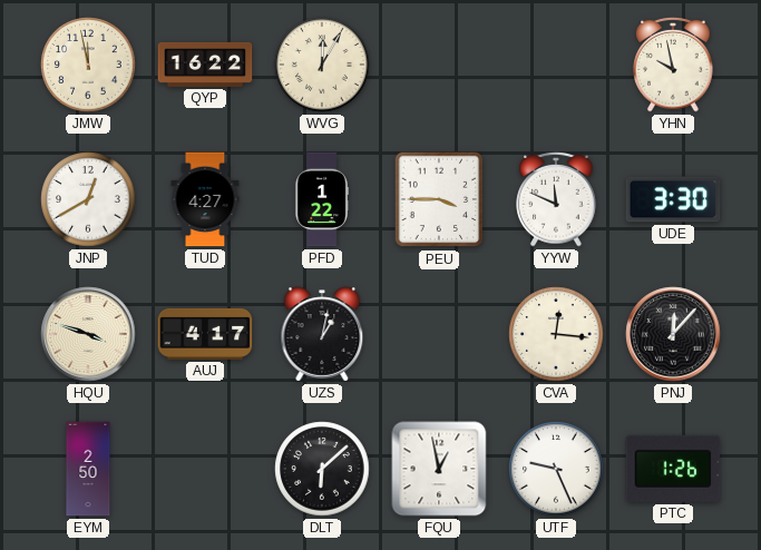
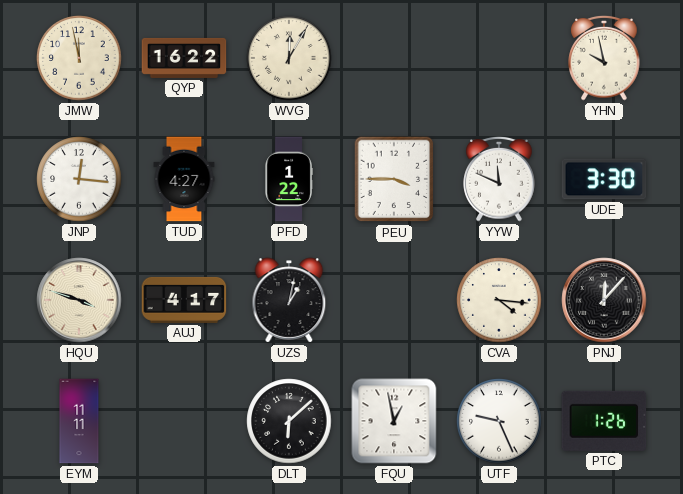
JNP: 12:40 -> 12:16 (79, 179)
CVA: 12:16 -> 4:16 (499, 300)
EYM: 2:50 -> 11:11 (79, 421)
